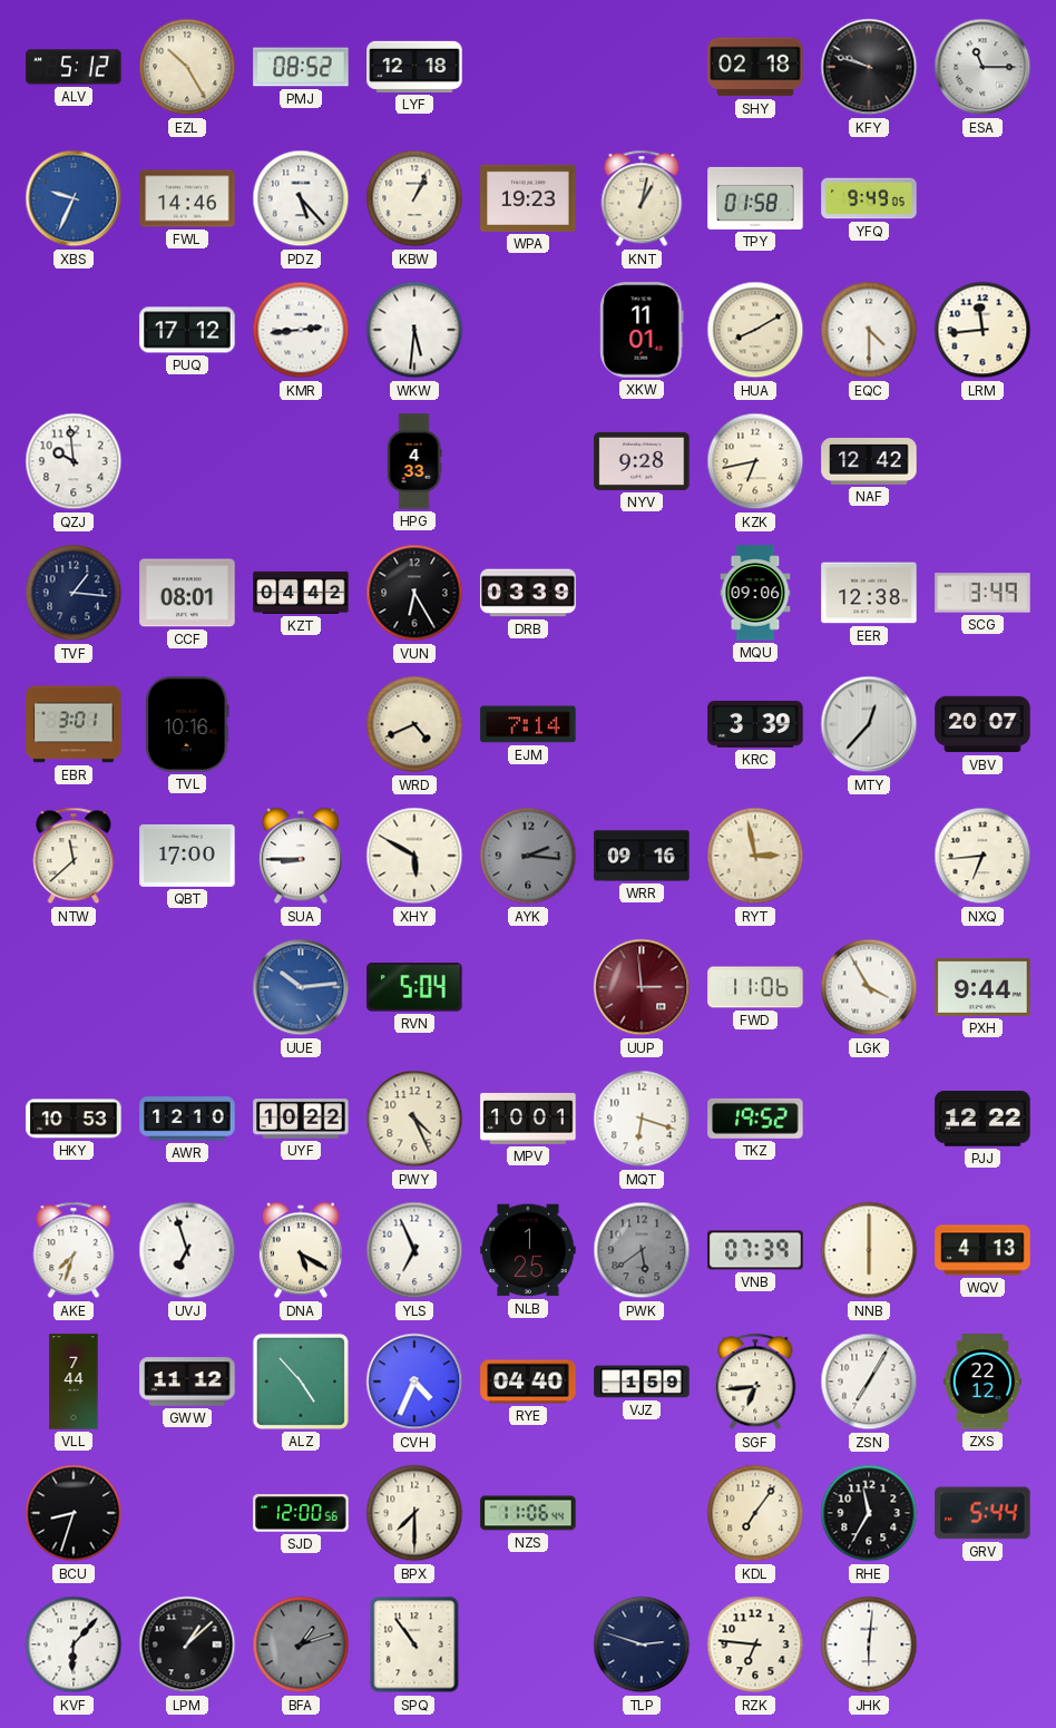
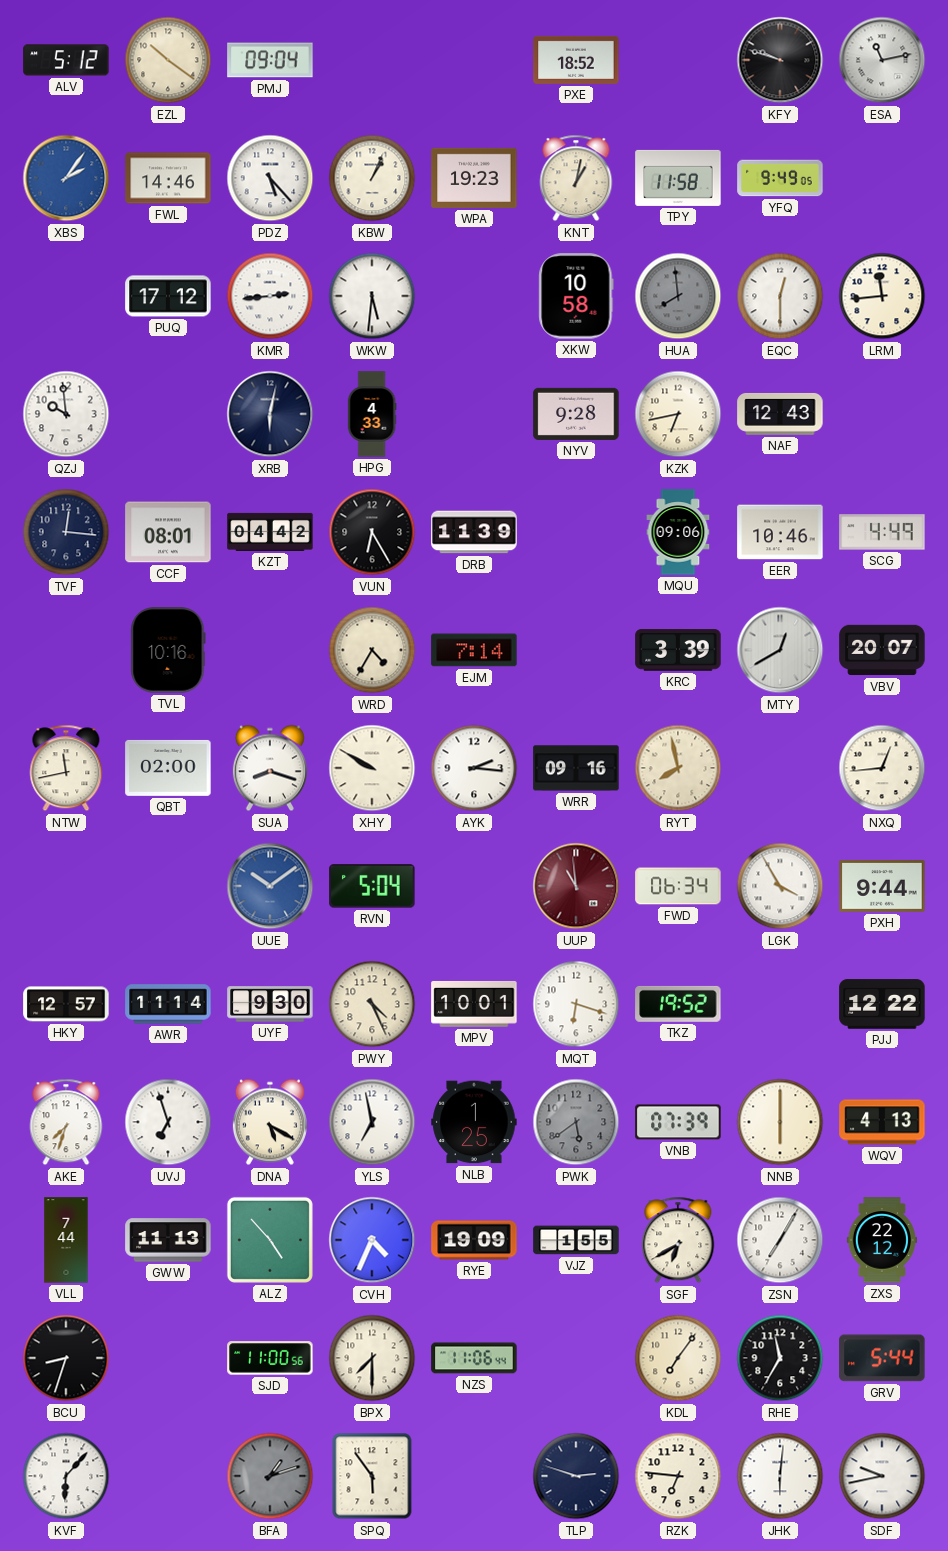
EZL: 10:25 -> 10:21 (168, 60)
PMJ: 08:52 -> 09:04 (270, 60)
LYF: 12:18 -> none (414, 67)
PXE: none -> 18:52 (576, 60)
SHY: 02:18 -> none (755, 67)
ESA: 11:15 -> 11:13 (882, 60)
XBS: 9:34 -> 2:06 (66, 178)
TPY: 01:58 -> 11:58 (678, 178)
XKW: 11:01 -> 10:58 (576, 296)
HUA: 8:10 -> 7:59 (678, 296)
HUA dial: cream -> grey (678, 296)
EQC: 4:30 -> 12:30 (780, 296)
XRB: none -> 6:02 (270, 414)
NAF: 12:42 -> 12:43 (780, 414)
TVF: 1:16 -> 12:16 (66, 532)
DRB: 03:39 -> 11:39 (474, 532)
EER: 12:38 -> 10:46 (780, 532)
SCG: 3:49 -> 4:49 (882, 532)
EBR: 3:01 -> none (74, 724)
WRD: 4:41 -> 4:35 (372, 650)
MTY: 12:37 -> 12:40 (780, 650)
NTW: 11:38 -> 11:43 (66, 768)
QBT: 17:00 -> 02:00 (168, 768)
SUA: 8:45 -> 8:18 (270, 768)
XHY: 5:50 -> 9:50 (372, 768)
AYK dial: grey -> white (474, 768)
RYT: 2:58 -> 7:58 (678, 768)
NXQ: 6:44 -> 12:44 (882, 768)
UUE: 10:14 -> 10:09 (270, 886)
UUP: 2:59 -> 10:59 (576, 886)
FWD: 11:06 -> 06:34 (678, 886)
HKY: 10:53 -> 12:57 (66, 1004)
AWR: 12:10 -> 11:14 (168, 1004)
UYF: 10:22 -> 9:30 (270, 1004)
YLS: 6:56 -> 6:58 (372, 1122)
GWW: 11:12 -> 11:13 (168, 1240)
RYE: 04:40 -> 19:09 (474, 1240)
VJZ: 1:59 -> 1:55 (576, 1240)
SGF: 6:44 -> 6:40 (678, 1240)
SJD: 12:00 -> 11:00 (270, 1358)
LPM: 1:08 -> none (187, 1644)
SPQ: 10:54 -> 5:54 (372, 1476)
SDF: none -> 9:43 (882, 1476)
